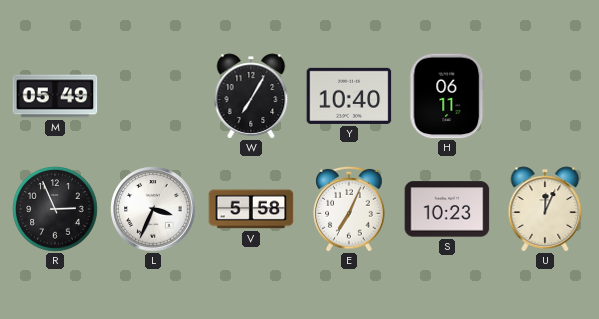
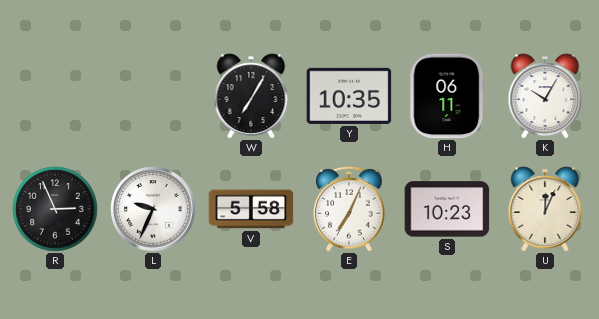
M: 05:49 -> none (55, 96)
Y: 10:40 -> 10:35 (349, 96)
K: none -> 10:05 (545, 96)
L: 3:34 -> 9:34 (153, 209)
